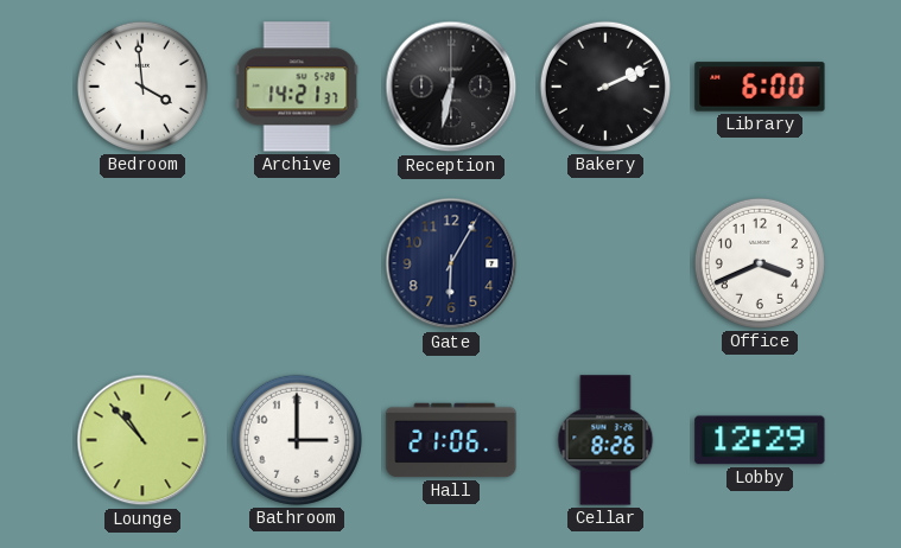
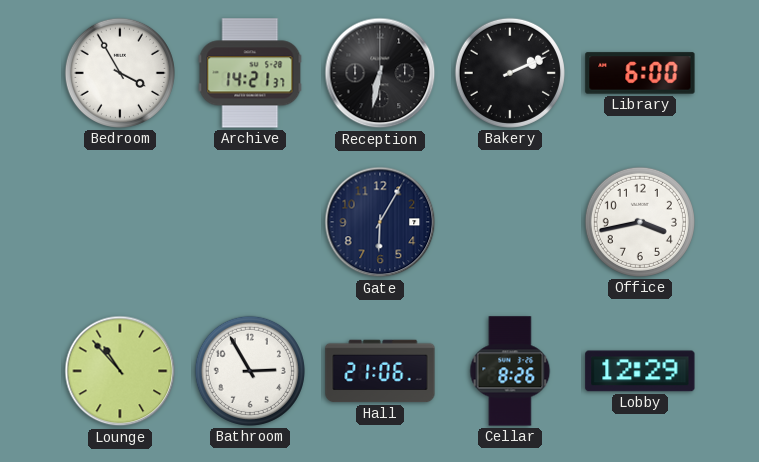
Bedroom: 3:59 -> 3:55 (120, 73)
Office: 3:41 -> 3:43 (640, 222)
Bathroom: 3:00 -> 2:55 (250, 371)
